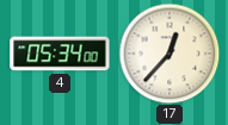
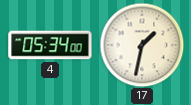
17: 12:37 -> 1:32 (142, 45)
